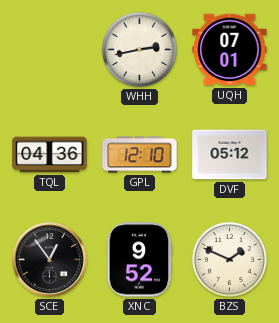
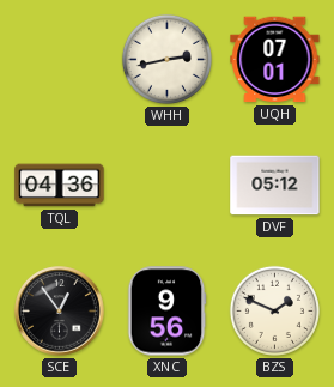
GPL: 12:10 -> none (140, 155)
XNC: 9:52 -> 9:56 (166, 312)
